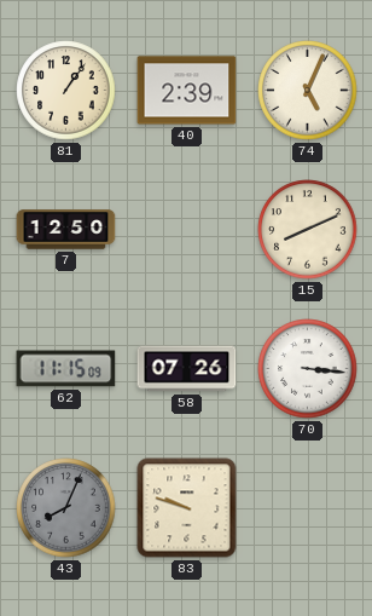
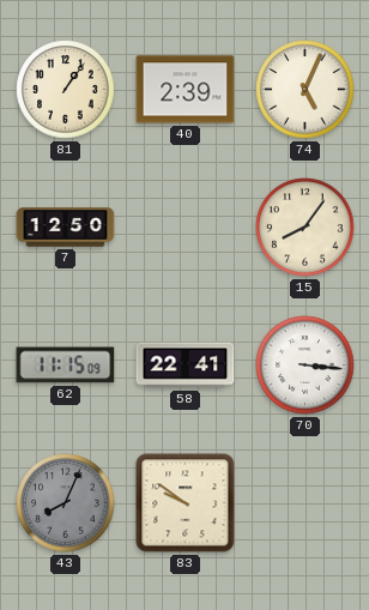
15: 8:11 -> 8:06 (306, 228)
58: 07:26 -> 22:41 (186, 366)
83: 9:48 -> 9:51 (186, 503)
